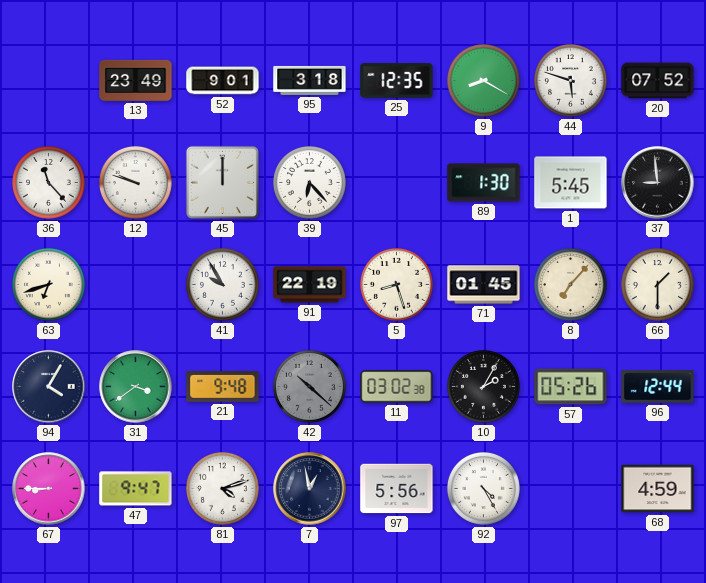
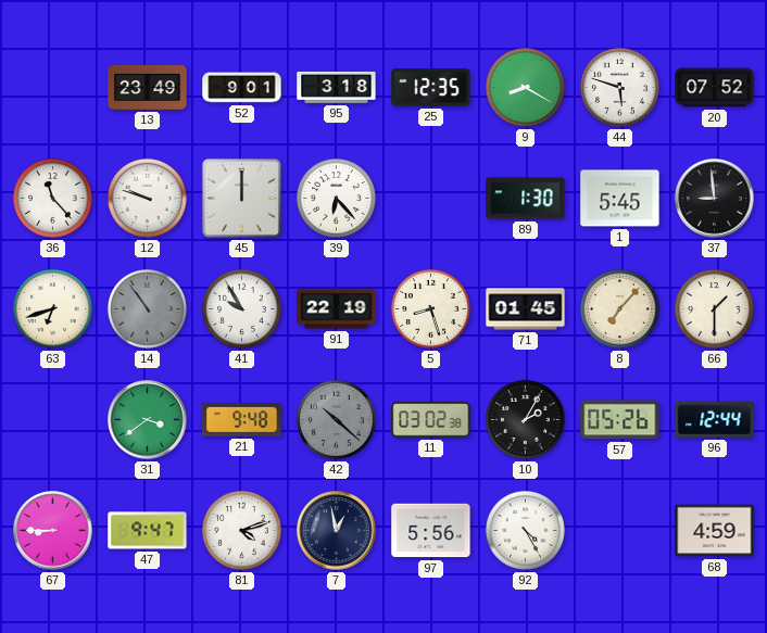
14: none -> 10:54 (147, 308)
94: 4:05 -> none (49, 387)
